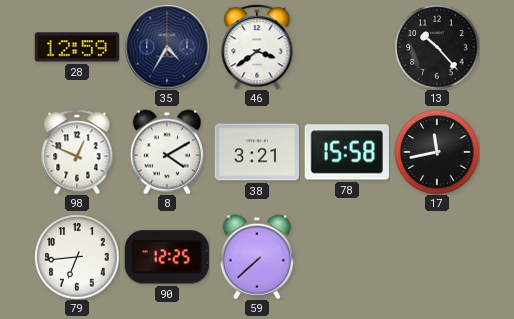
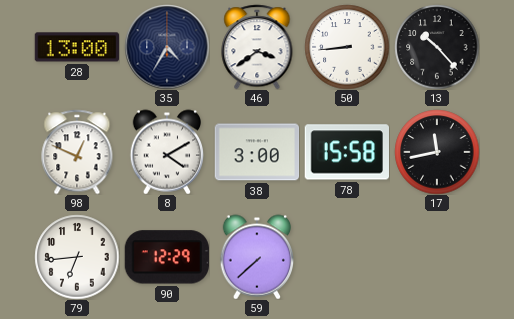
28: 12:59 -> 13:00 (77, 47)
50: none -> 8:44 (347, 47)
38: 3:21 -> 3:00 (257, 152)
90: 12:25 -> 12:29 (167, 257)
